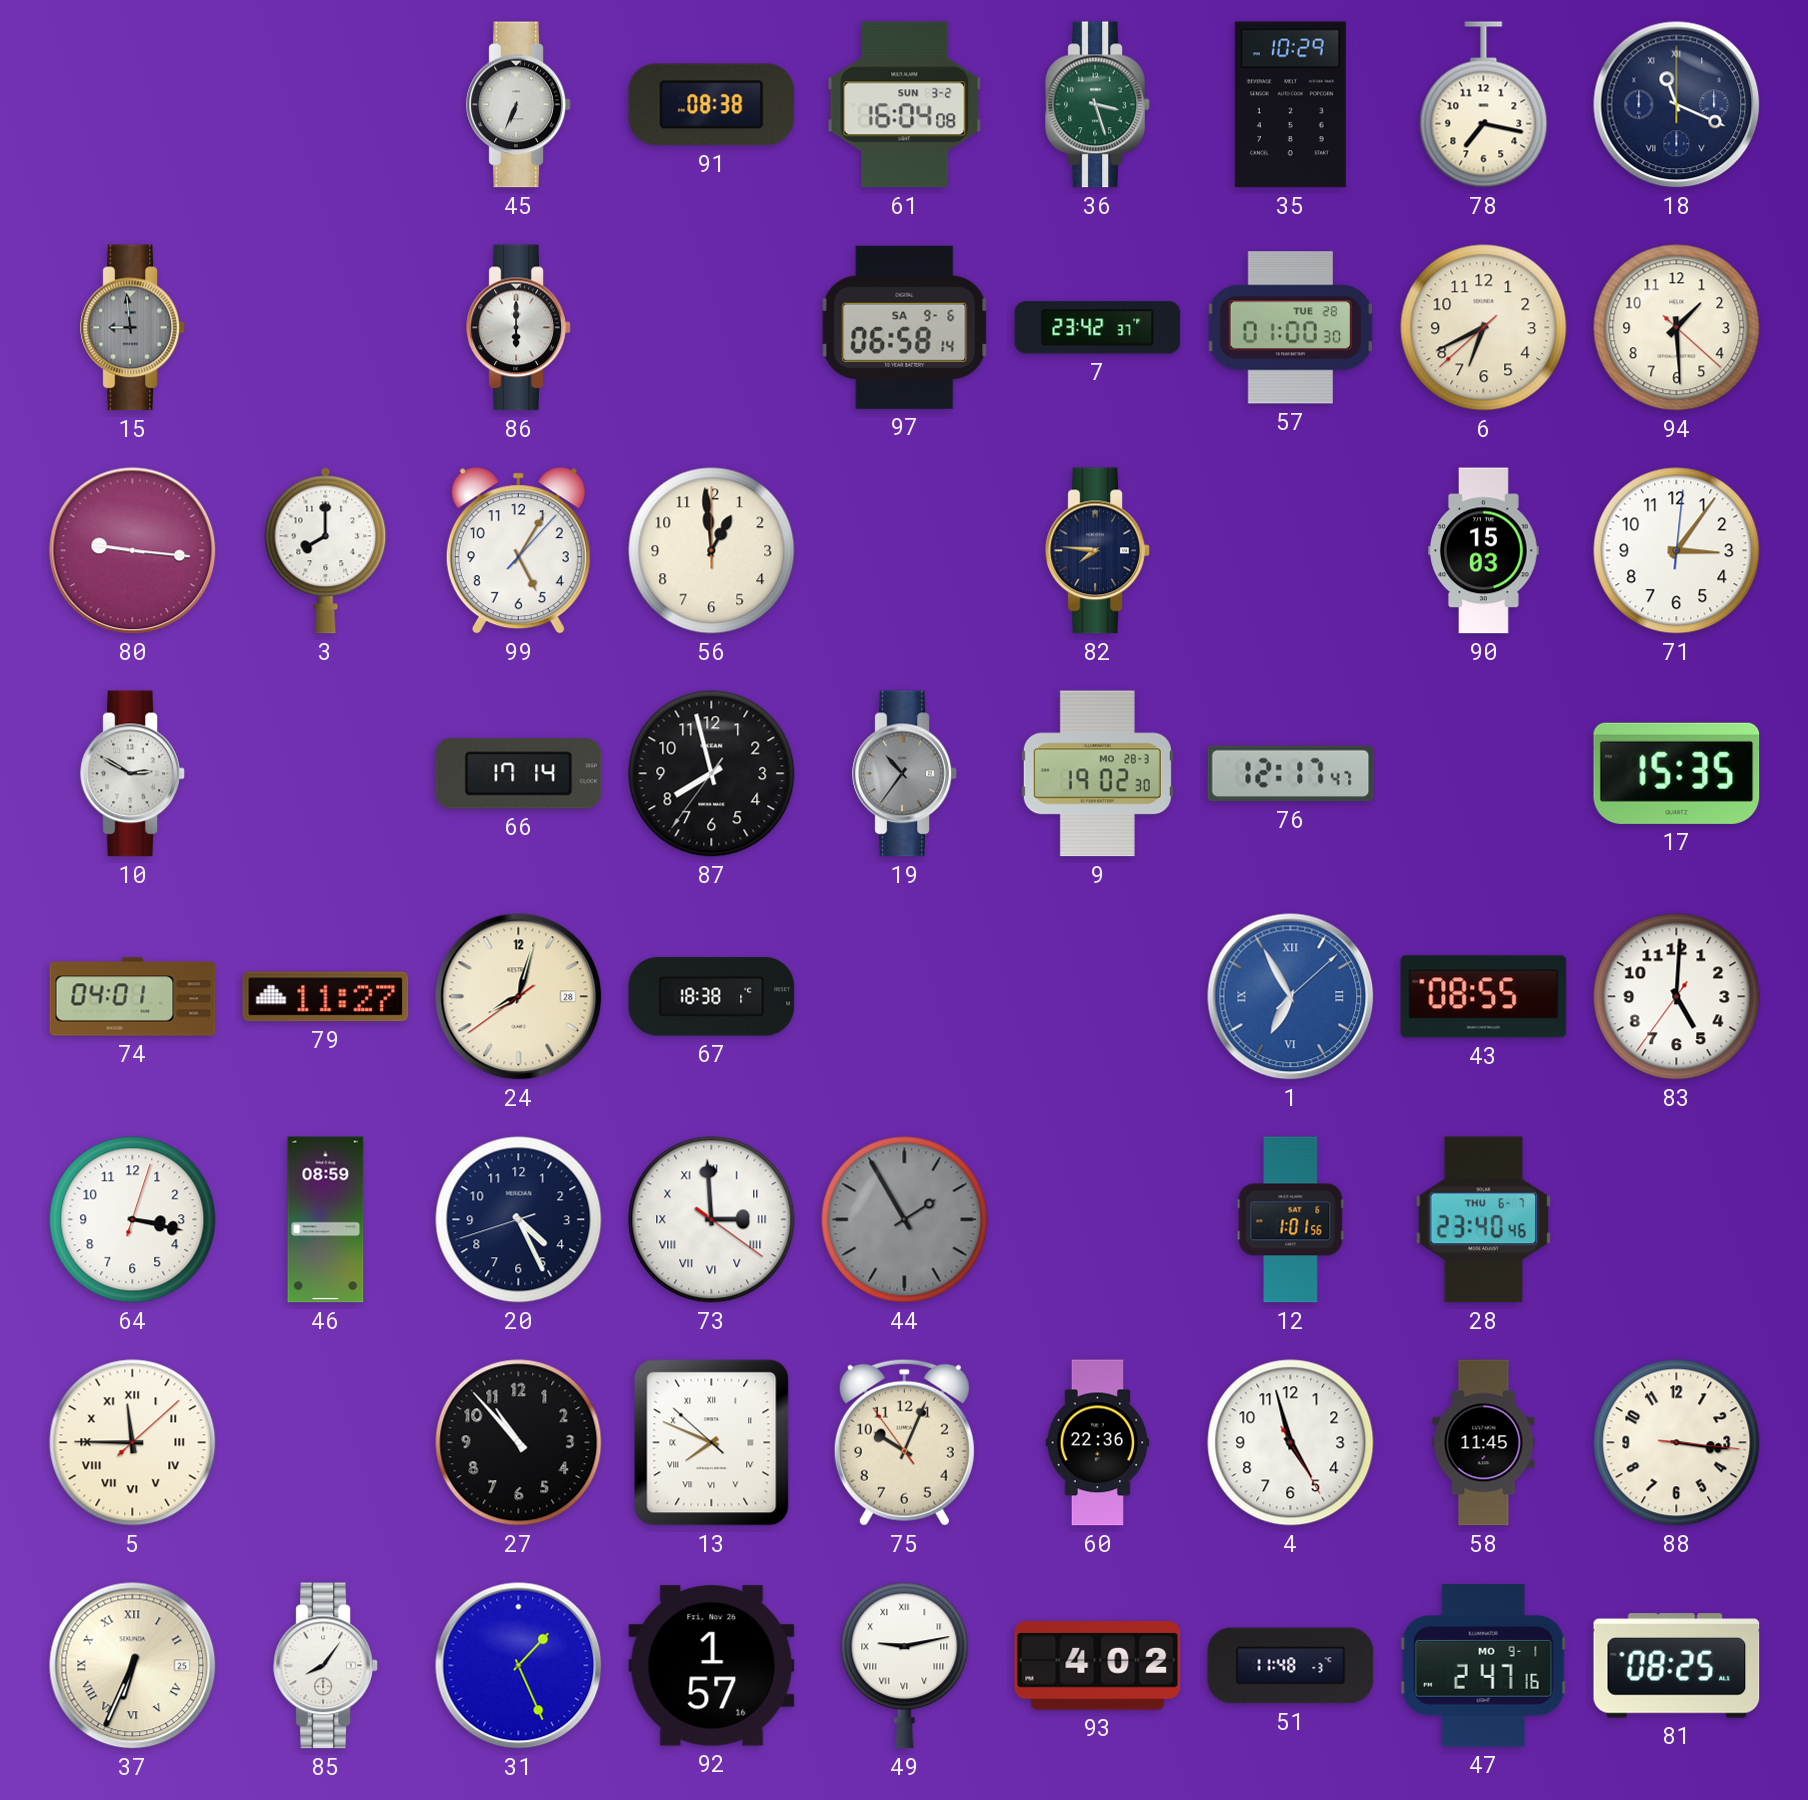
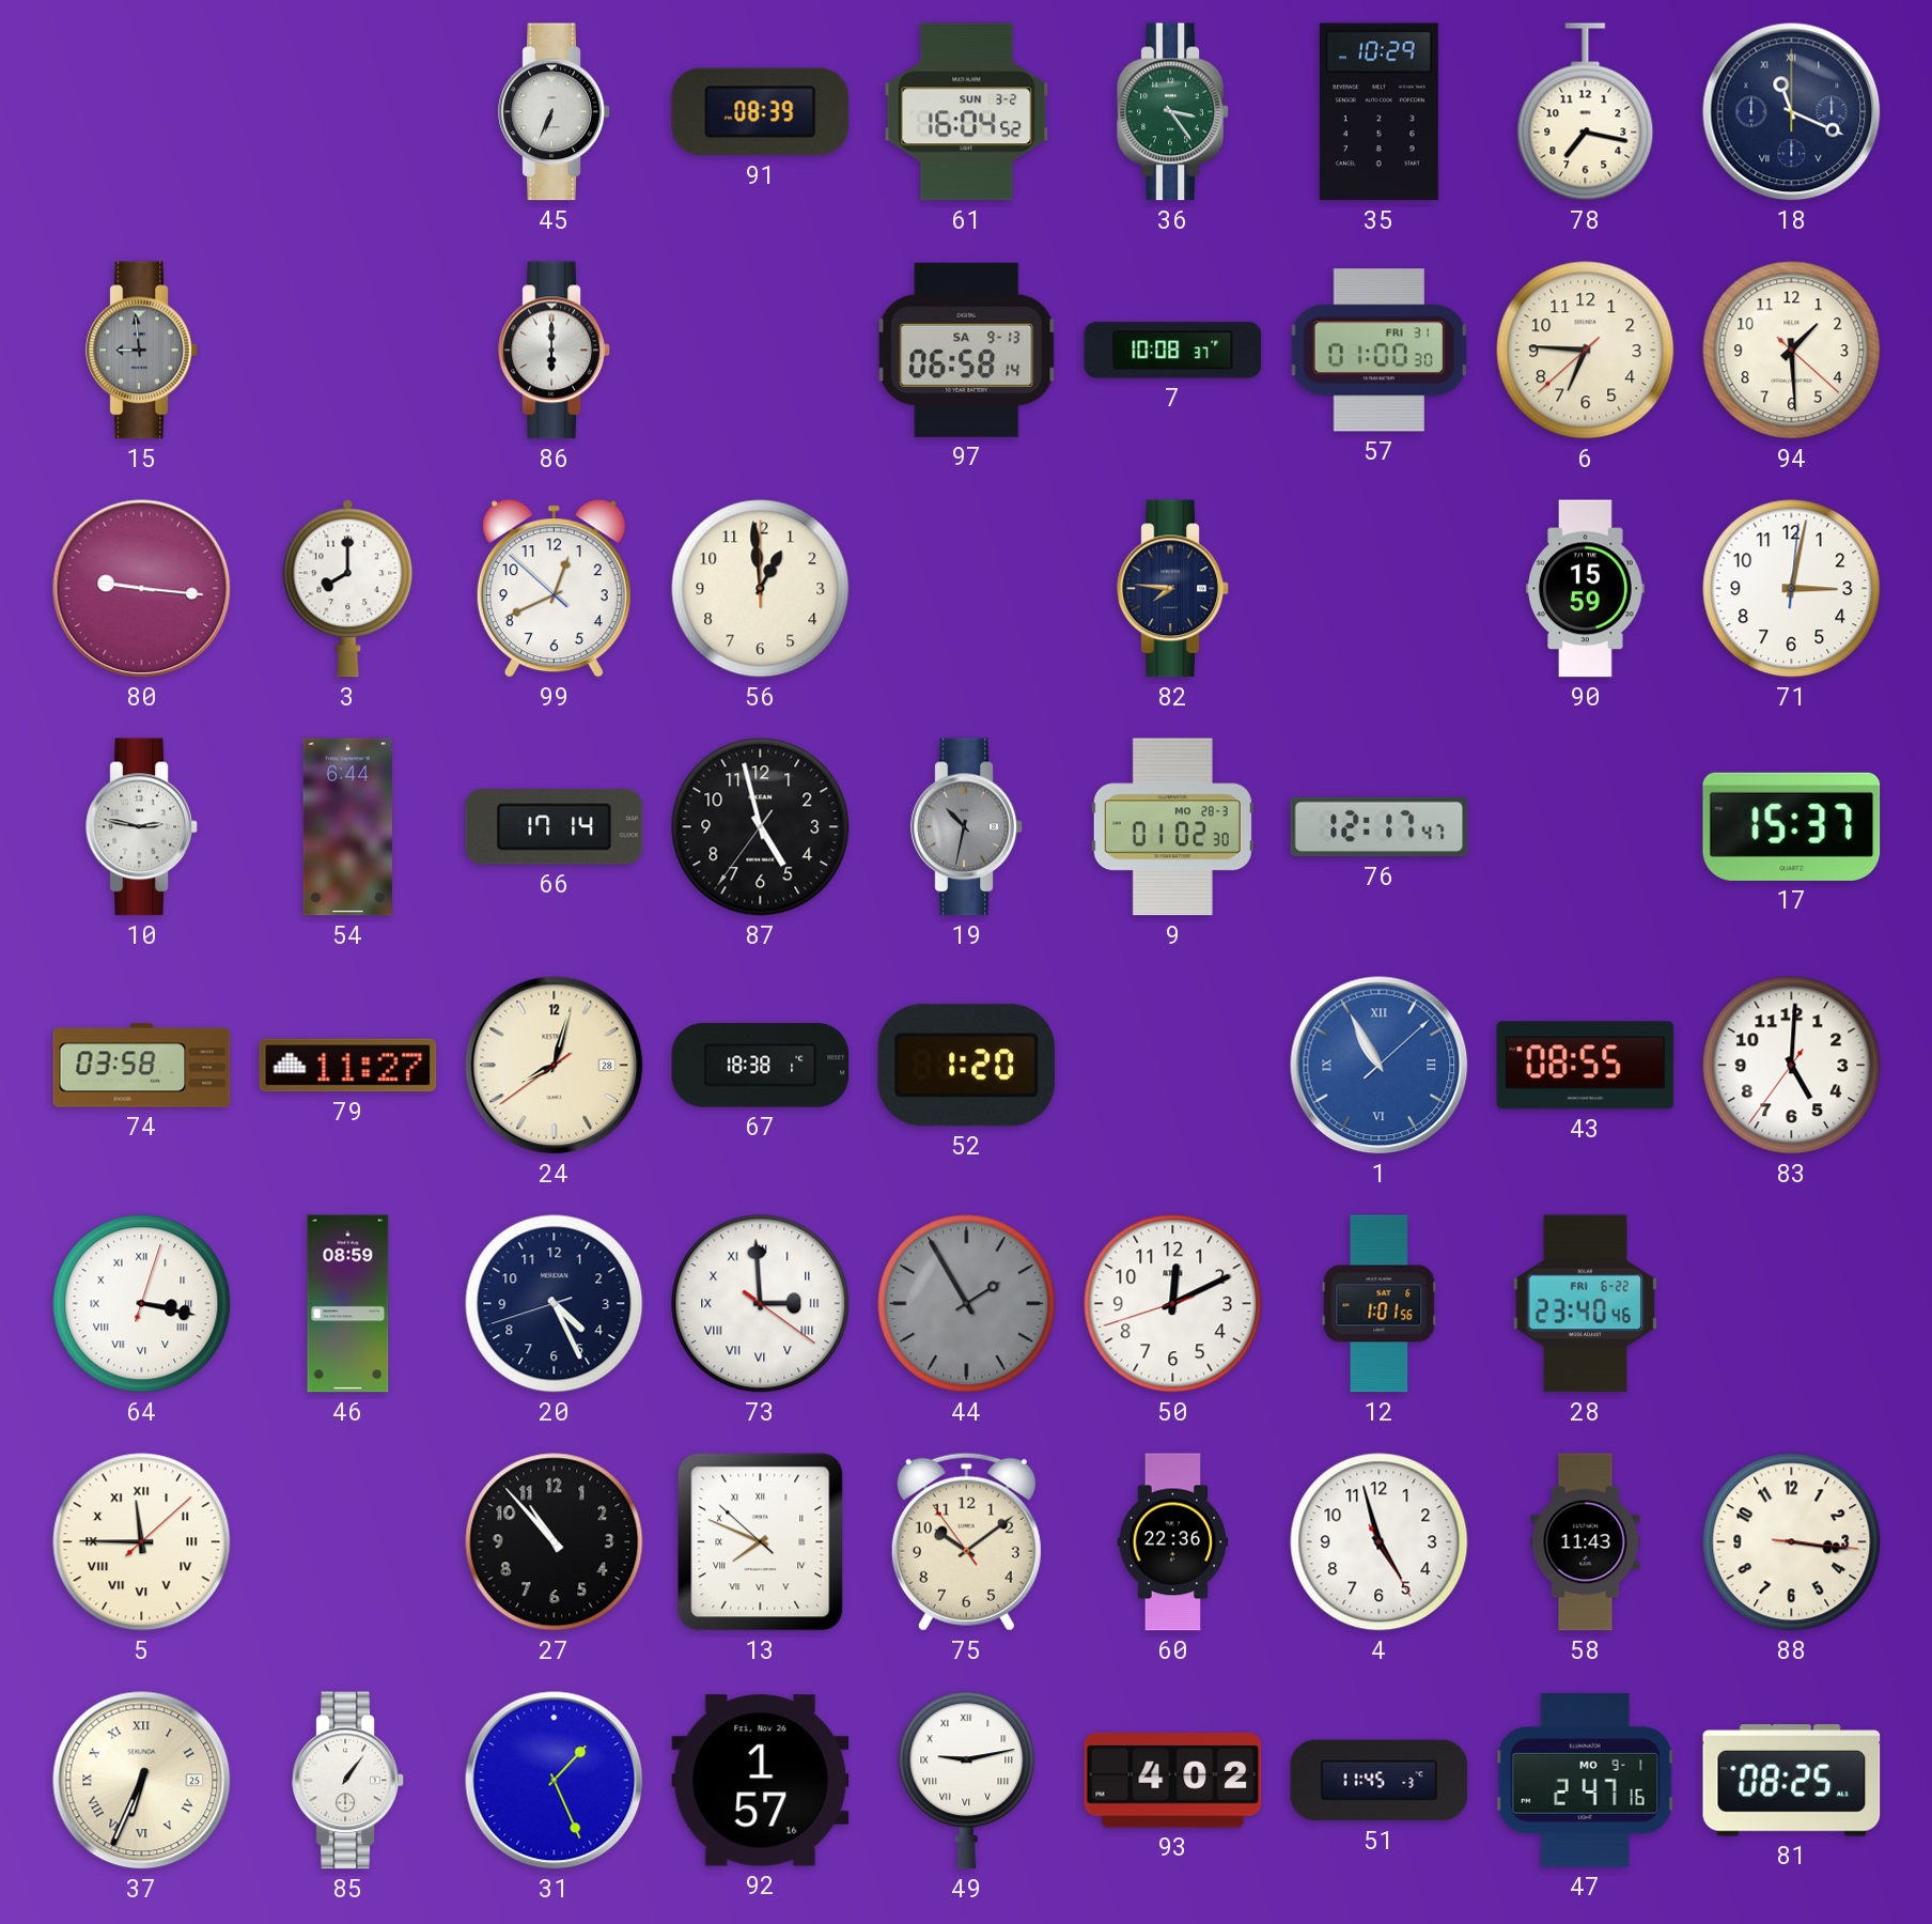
91: 08:38 -> 08:39 (761, 112)
61: 16:04:08 -> 16:04:52 (967, 112)
36: 3:27 -> 3:24 (1173, 112)
97 date: SA 9-6 -> SA 9-13 (967, 350)
7: 23:42 -> 10:08 (1173, 351)
57 date: TUE 28 -> FRI 31 (1378, 351)
6: 6:40 -> 6:45 (1586, 351)
99: 5:05 -> 12:40 (554, 589)
90: 15:03 -> 15:59 (1586, 589)
71: 3:06 -> 3:02 (1792, 589)
10: 2:50 -> 2:47 (142, 827)
54: none -> 6:44 (347, 827)
87: 7:57 -> 4:57 (761, 827)
19: 10:36 -> 10:32 (967, 827)
9: 19:02 -> 01:02 (1172, 827)
17: 15:35 -> 15:37 (1792, 826)
74: 04:01 -> 03:58 (142, 1066)
52: none -> 1:20 (967, 1066)
1: 6:55 -> 10:55 (1380, 1066)
64 numerals: Arabic -> Roman (142, 1304)
50: none -> 12:10 (1173, 1304)
28 date: THU 6-7 -> FRI 6-22 (1586, 1304)
75: 10:03 -> 10:08 (966, 1541)
58: 11:45 -> 11:43 (1586, 1542)
85: 8:06 -> 1:06 (348, 1781)
51: 11:48 -> 11:45 (1380, 1781)
